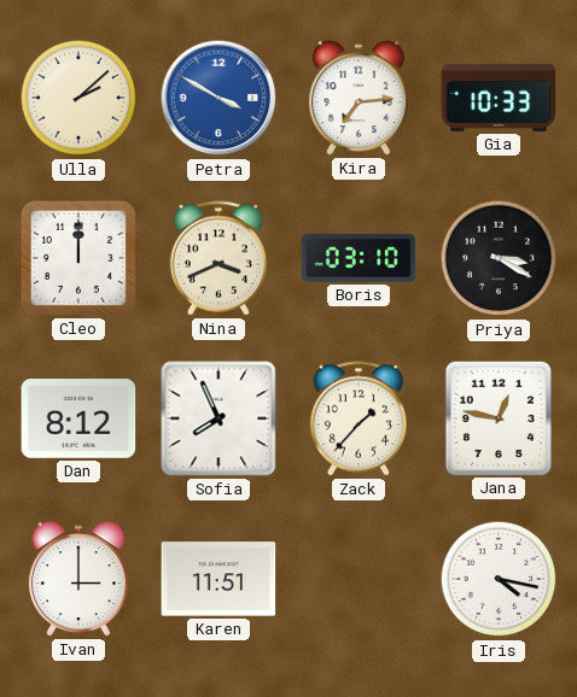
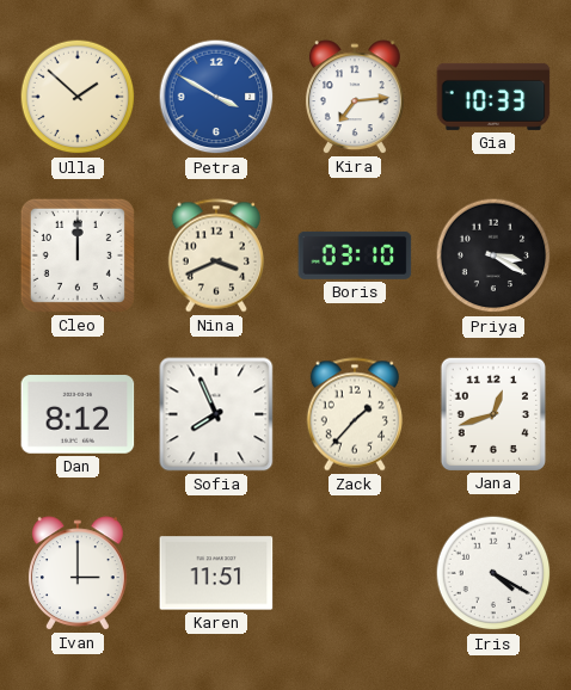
Ulla: 2:08 -> 1:52 (78, 97)
Jana: 12:47 -> 12:42 (492, 413)
Iris: 4:17 -> 4:20 (493, 573)
